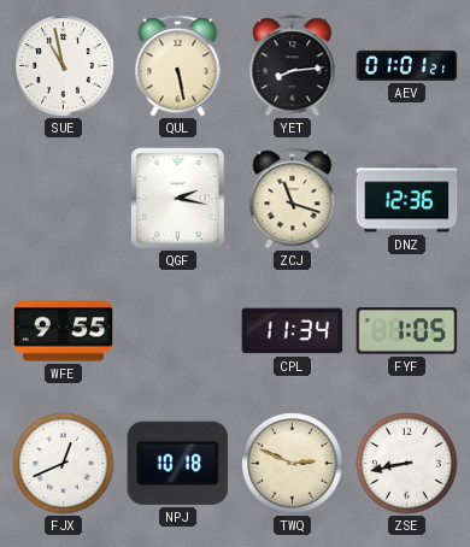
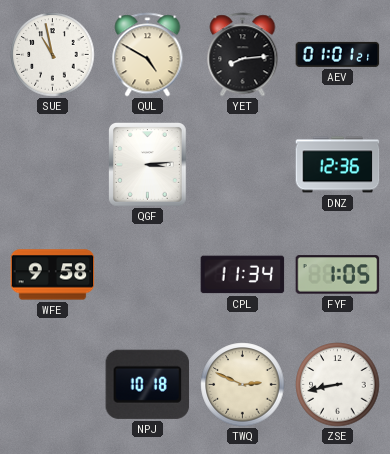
QUL: 5:28 -> 4:50 (148, 55)
QGF: 2:17 -> 3:14 (148, 165)
ZCJ: 11:18 -> none (293, 199)
WFE: 9:55 -> 9:58 (53, 275)
FJX: 12:41 -> none (64, 464)
